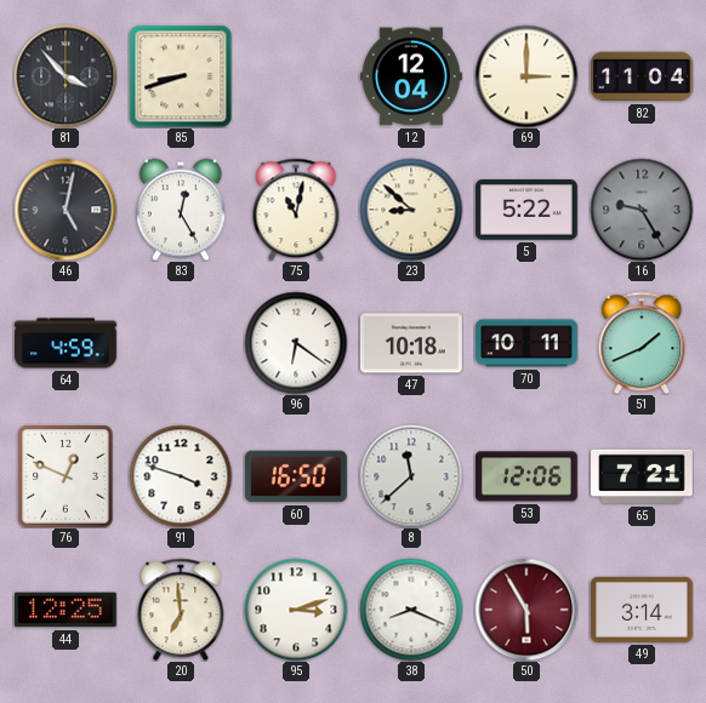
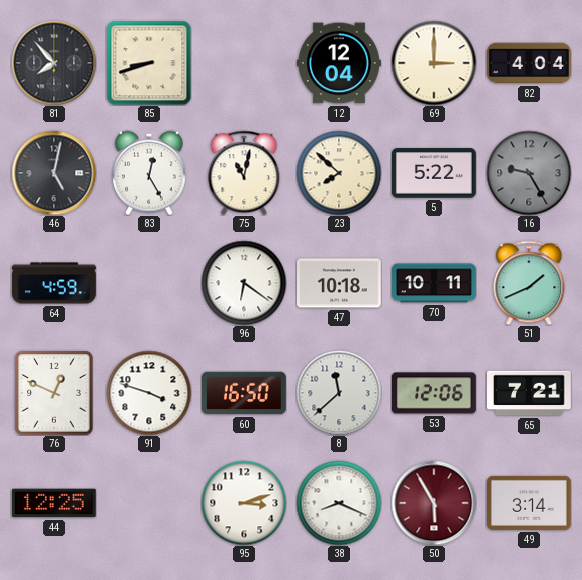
81: 3:53 -> 7:53 (54, 63)
82: 11:04 -> 4:04 (530, 63)
23: 8:52 -> 7:52 (339, 173)
20: 6:59 -> none (181, 610)
